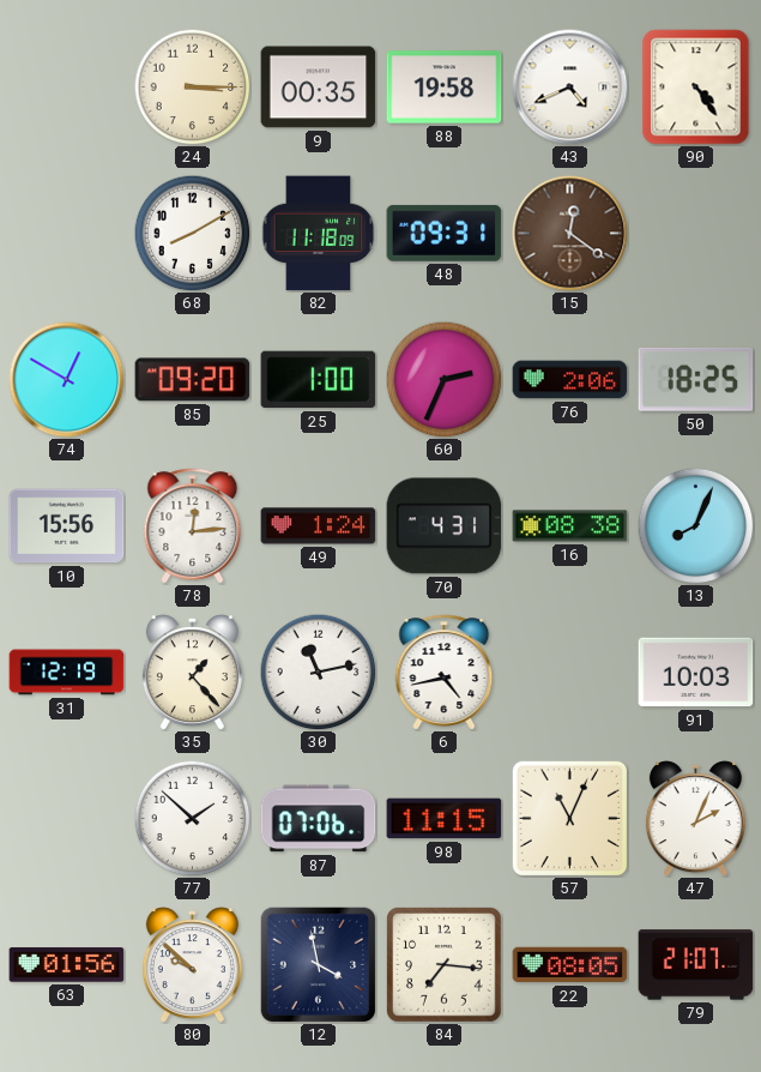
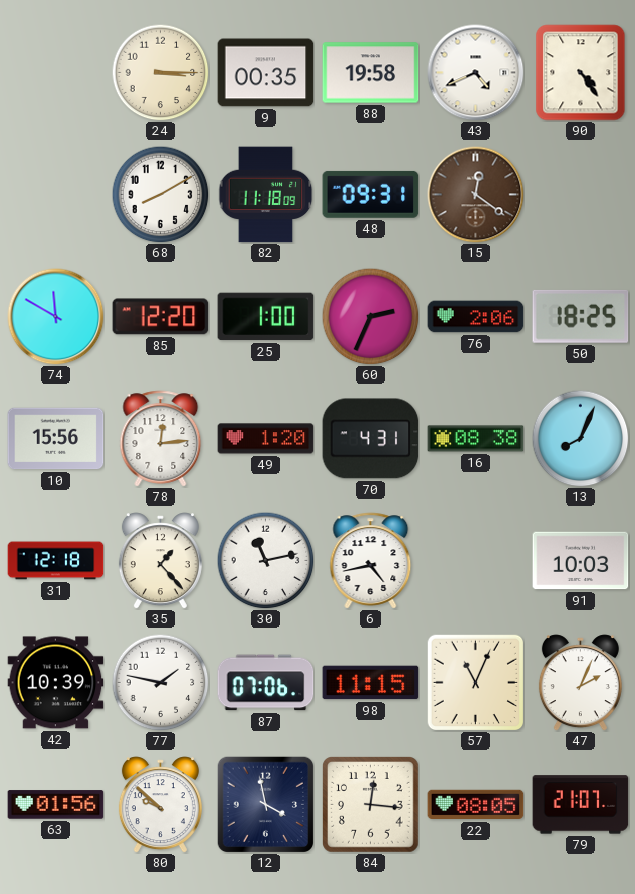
74: 12:50 -> 11:50 (56, 317)
85: 09:20 -> 12:20 (161, 317)
49: 1:24 -> 1:20 (266, 439)
31: 12:19 -> 12:18 (56, 561)
42: none -> 10:39 (56, 683)
77: 1:52 -> 1:47 (160, 682)
84: 7:16 -> 12:16 (371, 805)
